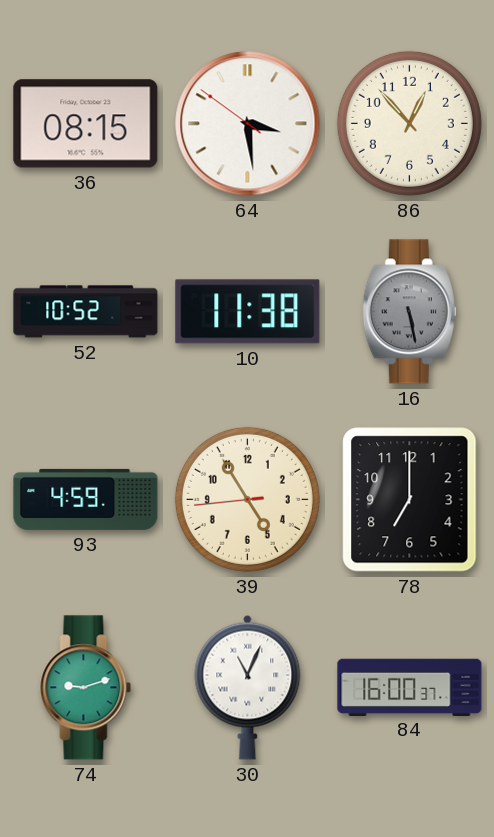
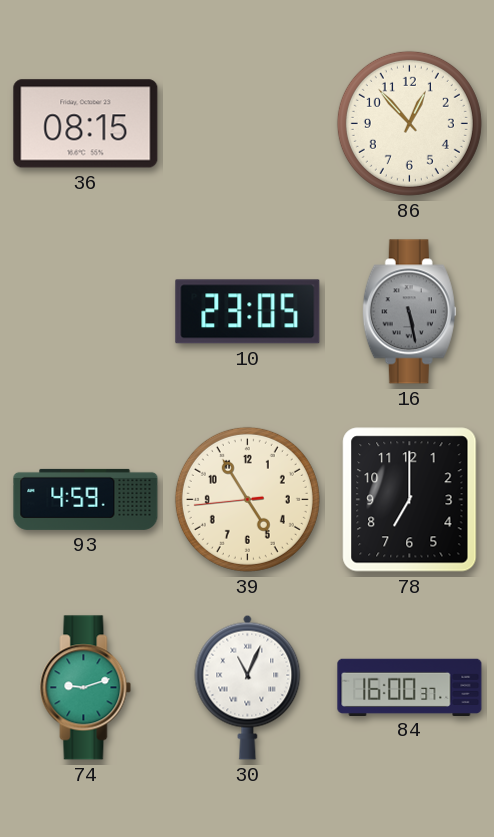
64: 3:28 -> none (248, 124)
52: 10:52 -> none (86, 312)
10: 11:38 -> 23:05 (248, 312)
